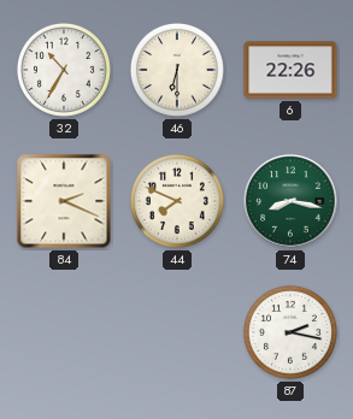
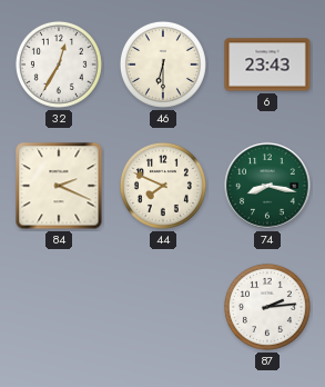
32: 10:35 -> 12:35 (59, 64)
6: 22:26 -> 23:43 (267, 64)
87: 2:17 -> 2:14 (267, 307)
